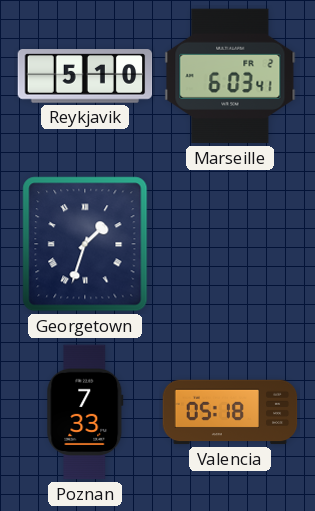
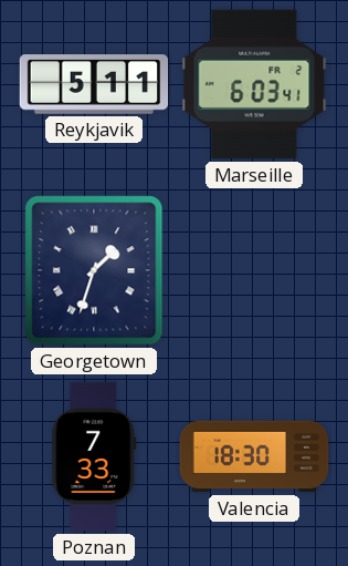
Reykjavik: 5:10 -> 5:11 (94, 84)
Valencia: 05:18 -> 18:30 (254, 456)
